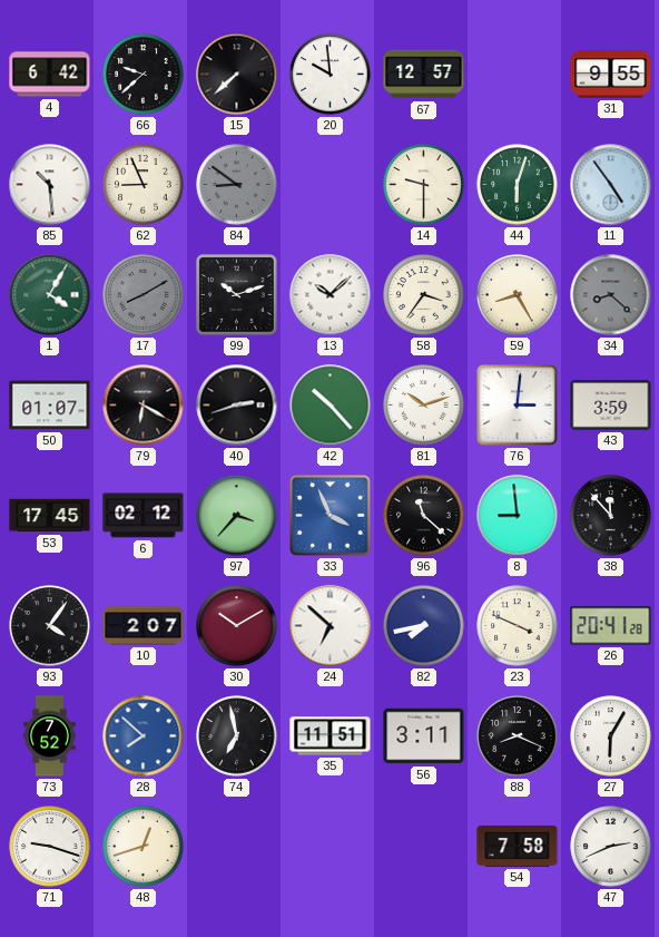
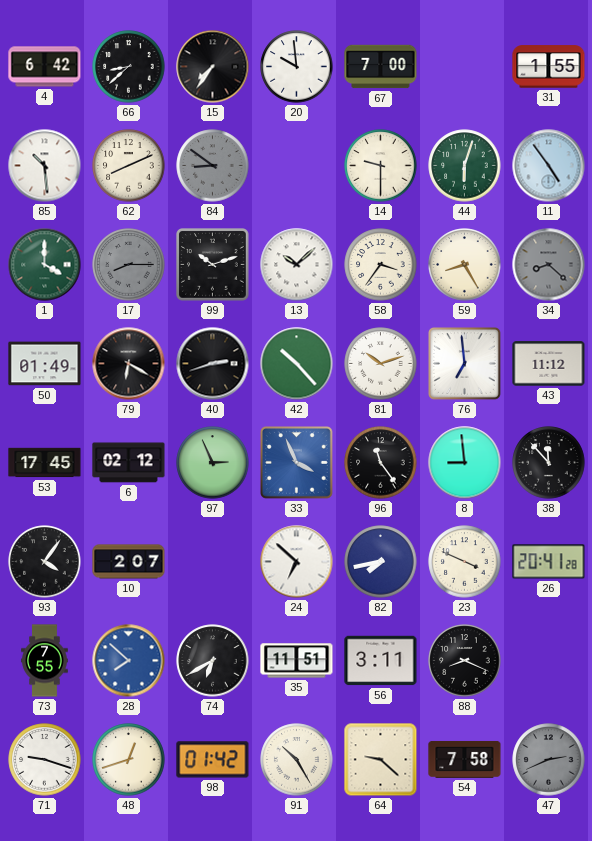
66: 9:38 -> 8:38 (129, 67)
15: 7:38 -> 7:36 (213, 67)
67: 12:57 -> 7:00 (381, 67)
31: 9:55 -> 1:55 (549, 67)
62: 8:56 -> 8:11 (129, 166)
1: 4:05 -> 4:00 (45, 265)
17: 8:10 -> 8:15 (129, 265)
50: 01:07 -> 01:49 (45, 364)
76: 3:01 -> 6:59 (465, 364)
43: 3:59 -> 11:12 (549, 364)
97: 3:37 -> 2:56 (213, 463)
96: 11:22 -> 11:24 (381, 463)
30: 10:10 -> none (237, 626)
73: 7:52 -> 7:55 (45, 661)
74: 6:58 -> 6:40 (213, 661)
27: 6:05 -> none (611, 736)
98: none -> 01:42 (213, 760)
91: none -> 10:25 (297, 760)
64: none -> 9:22 (381, 760)
47 dial: white -> grey (549, 760)
